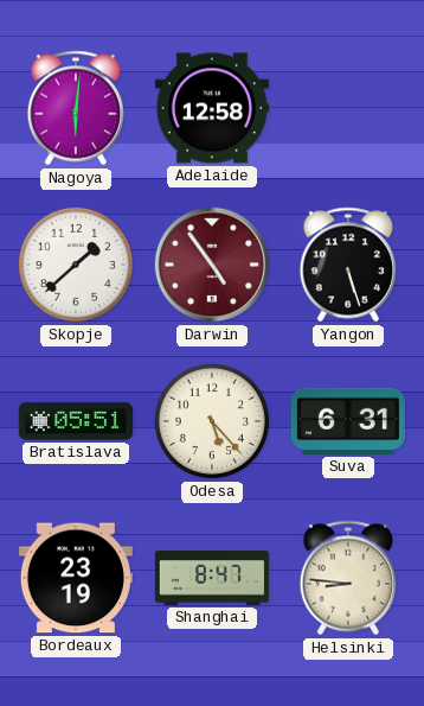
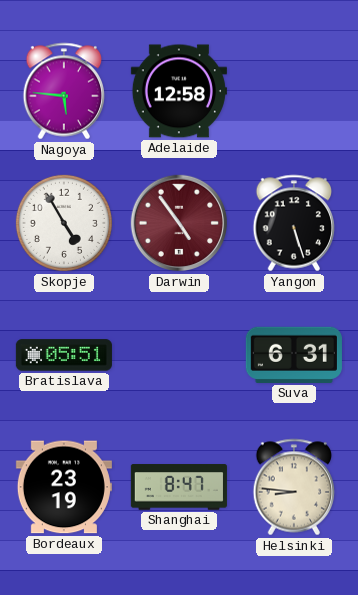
Nagoya: 6:01 -> 5:46 (64, 91)
Skopje: 1:38 -> 4:55 (64, 223)
Odesa: 5:23 -> none (212, 421)
